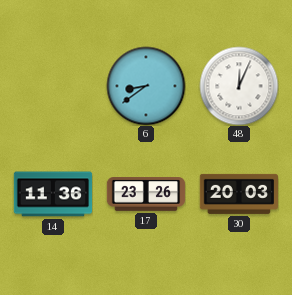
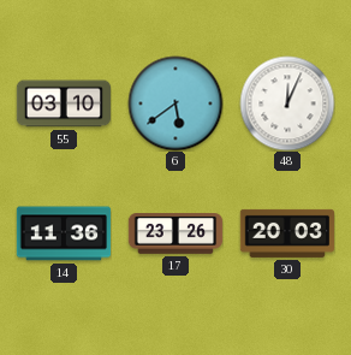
55: none -> 03:10 (63, 103)
6: 8:39 -> 5:39 (175, 103)
